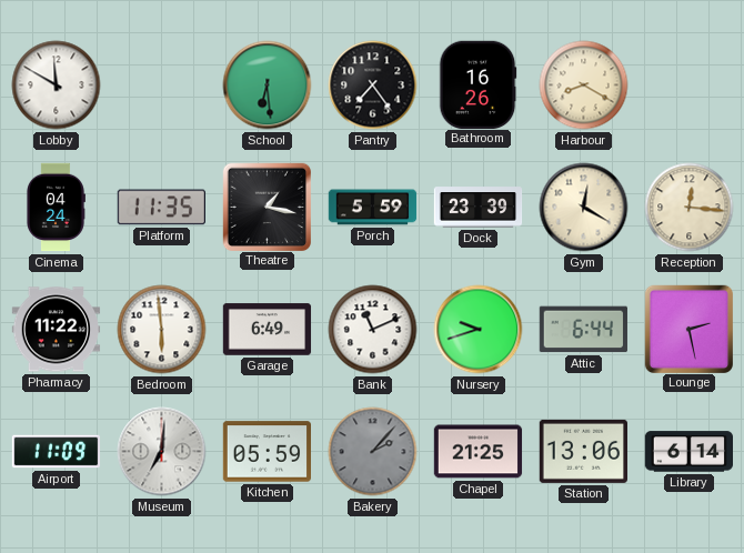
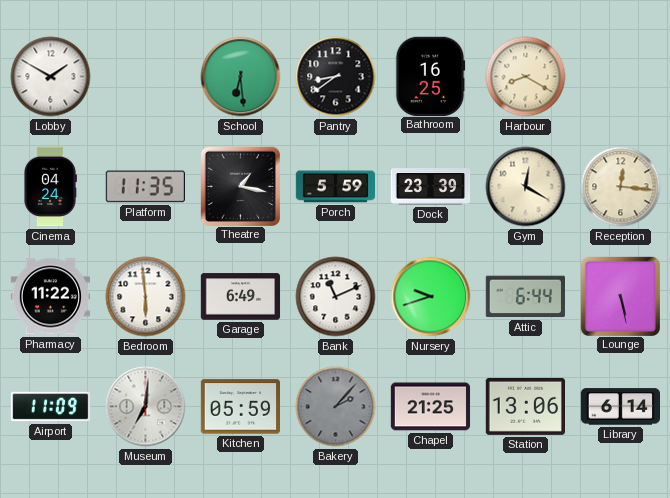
Lobby: 11:50 -> 1:50 (51, 77)
Pantry: 7:24 -> 8:39 (336, 77)
Bathroom: 16:26 -> 16:25 (430, 76)
Lounge: 2:28 -> 5:28 (620, 296)
